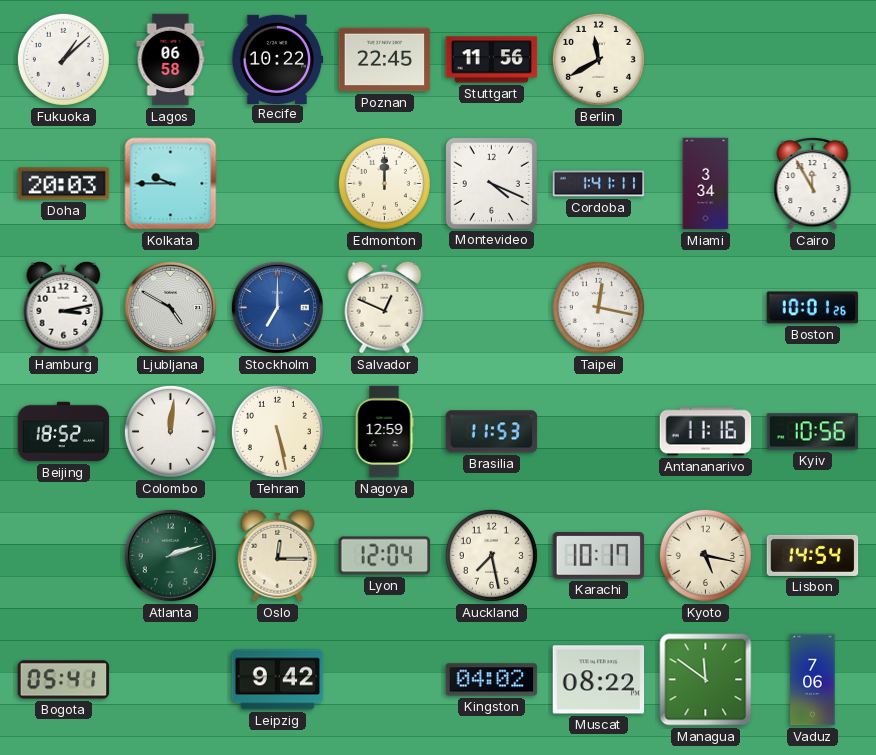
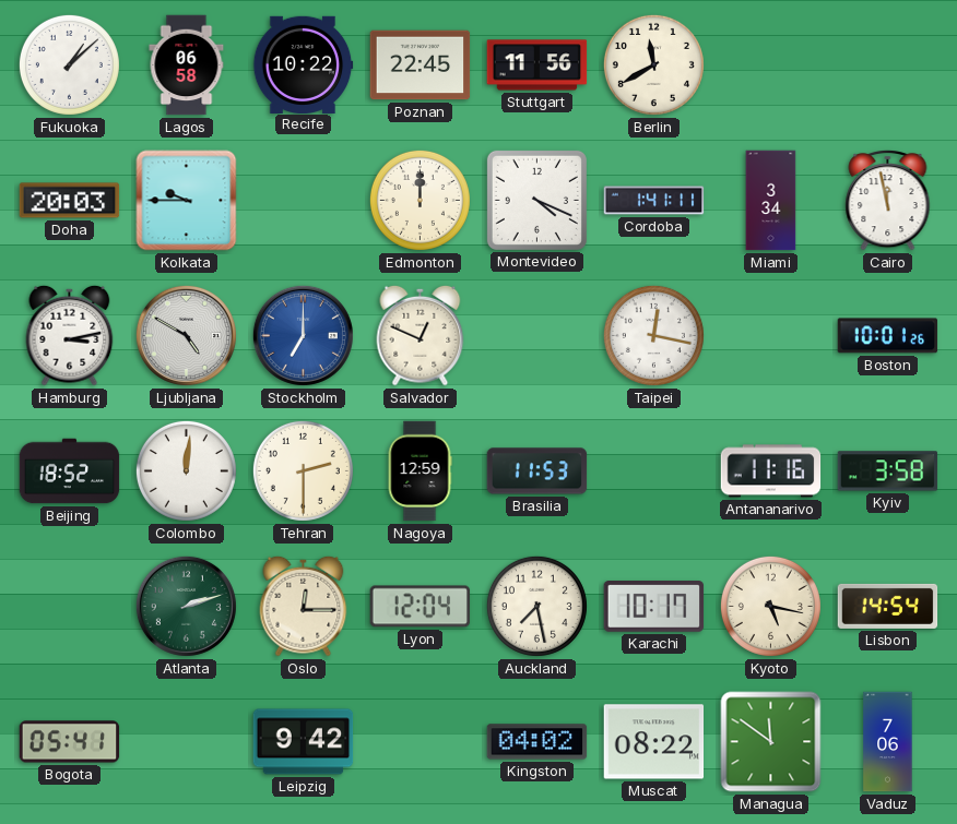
Cairo: 11:55 -> 11:58 (888, 201)
Tehran: 5:28 -> 2:30 (303, 470)
Kyiv: 10:56 -> 3:58 (888, 471)
